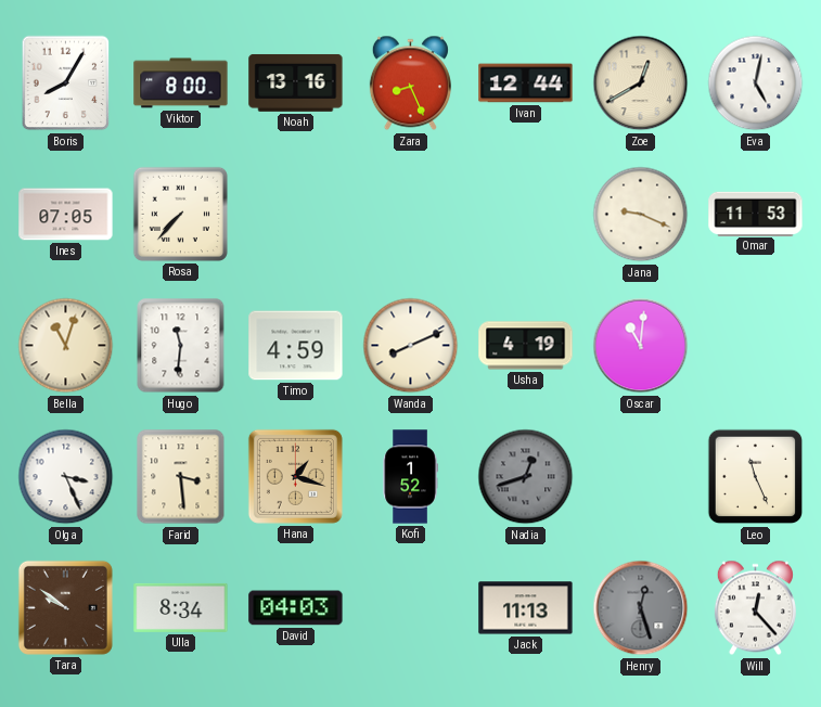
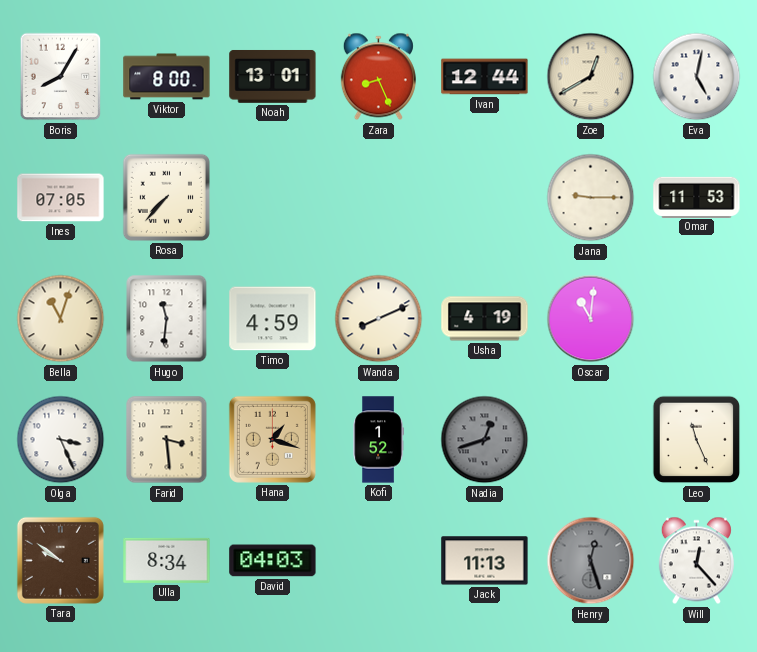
Noah: 13:16 -> 13:01 (273, 76)
Jana: 9:19 -> 9:15 (591, 198)
